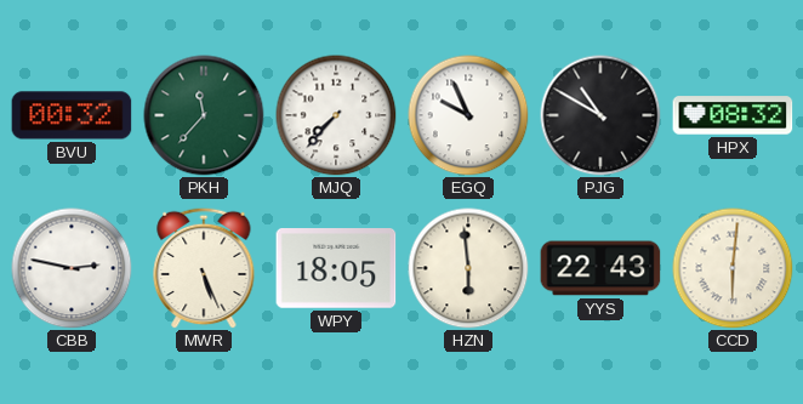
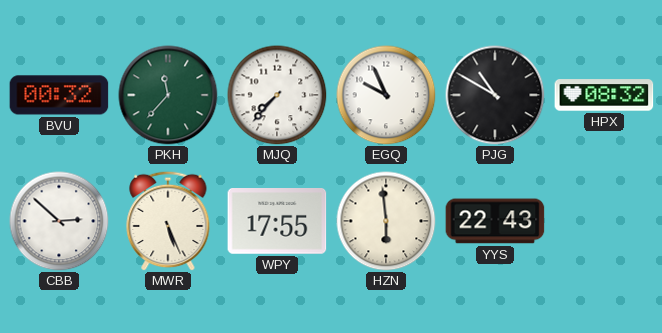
CBB: 2:47 -> 2:52 (59, 221)
WPY: 18:05 -> 17:55 (277, 222)
CCD: 6:01 -> none (733, 268)
